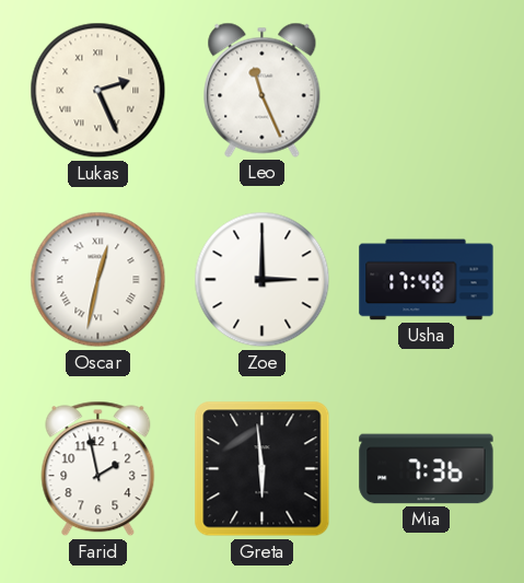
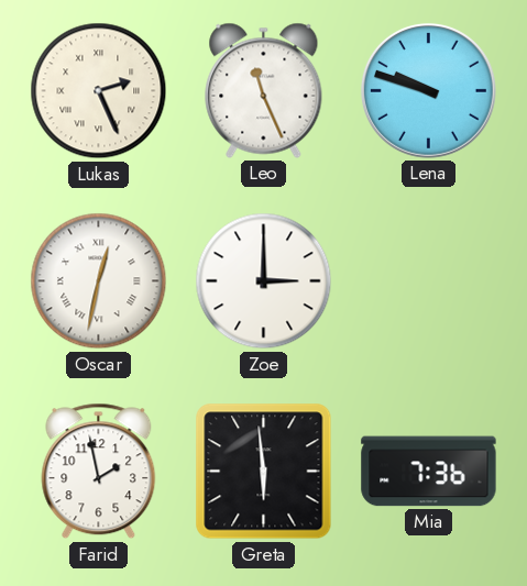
Lena: none -> 9:48 (429, 91)
Usha: 17:48 -> none (427, 280)
